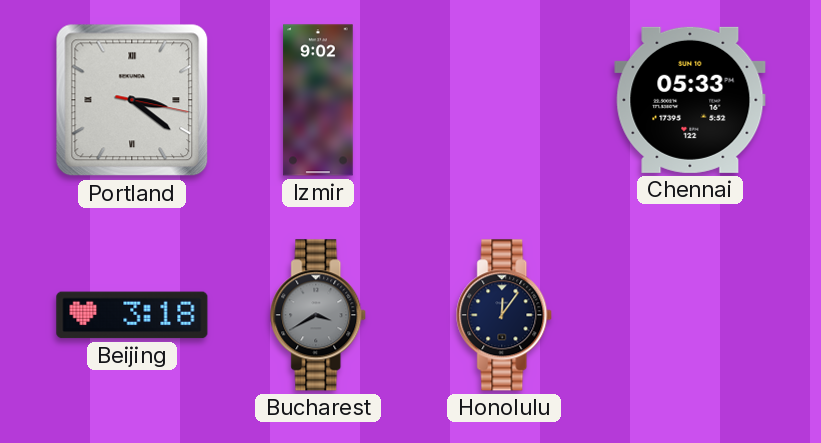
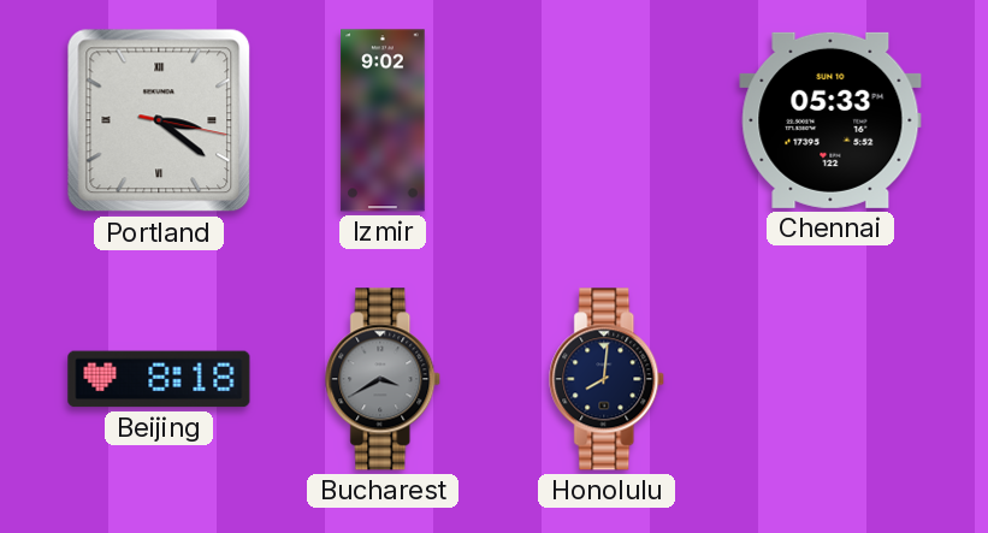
Beijing: 3:18 -> 8:18 (159, 379)
Honolulu: 12:06 -> 8:01 (608, 379)
